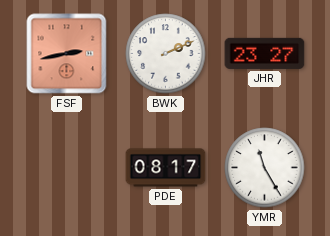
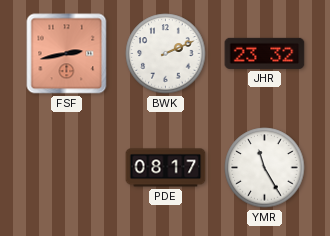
JHR: 23:27 -> 23:32 (265, 53)
